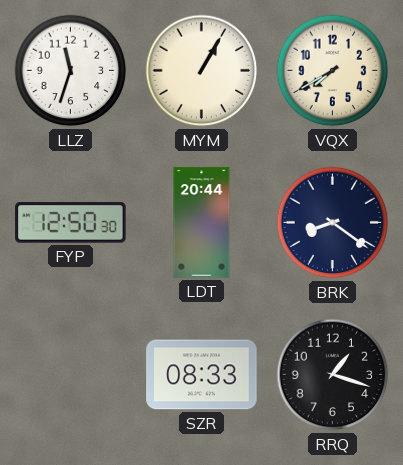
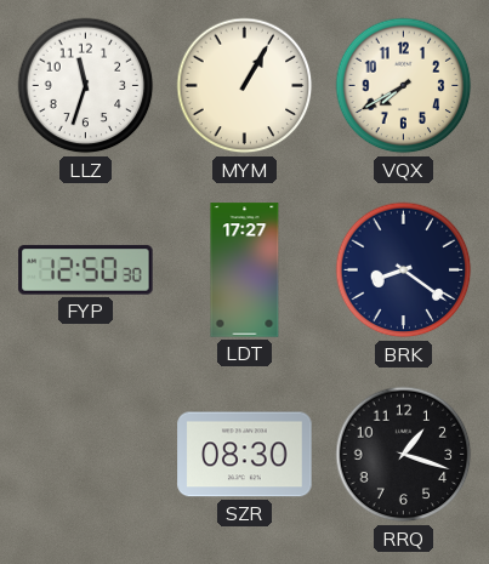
LDT: 20:44 -> 17:27 (245, 270)
SZR: 08:33 -> 08:30 (245, 455)
